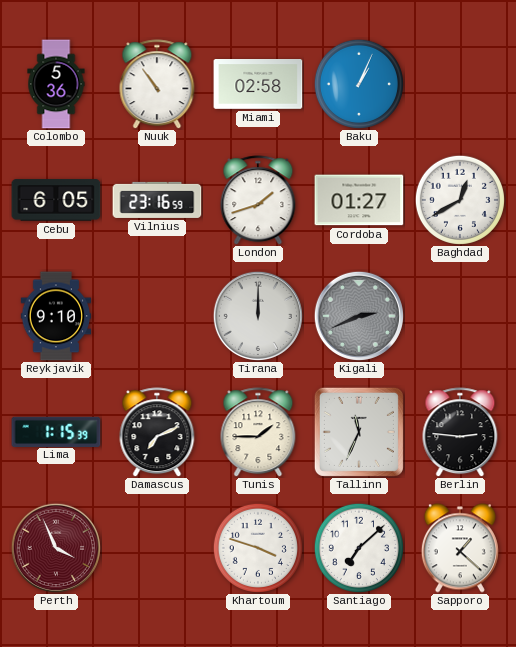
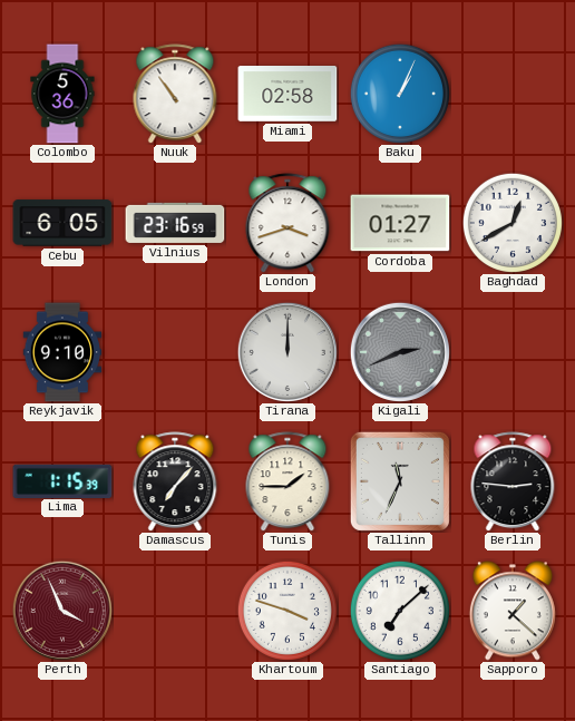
London: 1:42 -> 3:42 (287, 223)
Damascus: 7:11 -> 7:07 (175, 481)
